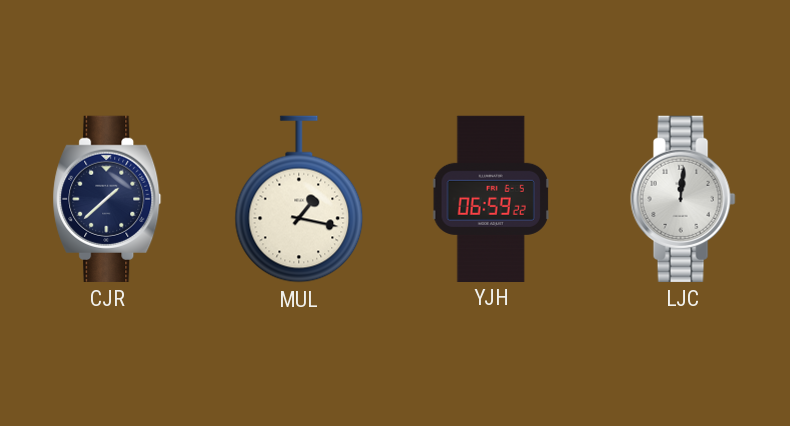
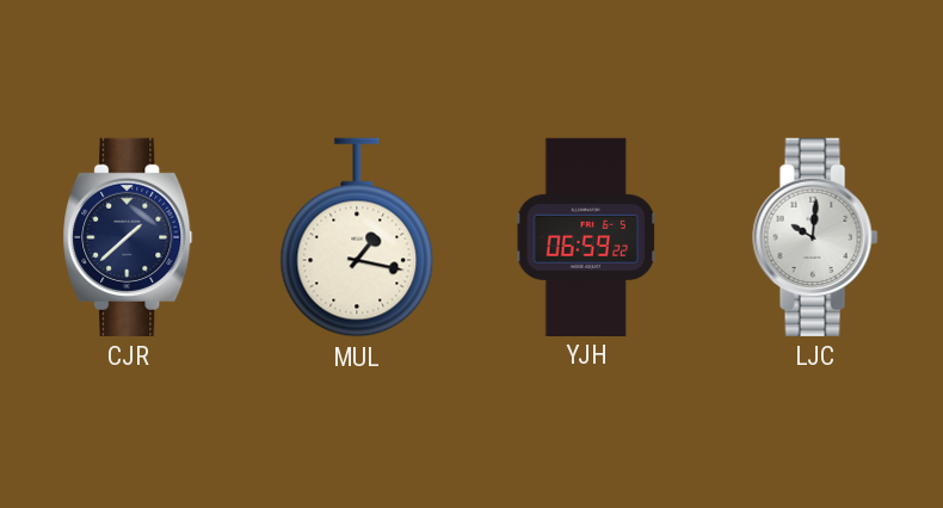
LJC: 12:01 -> 10:01 (815, 237)
